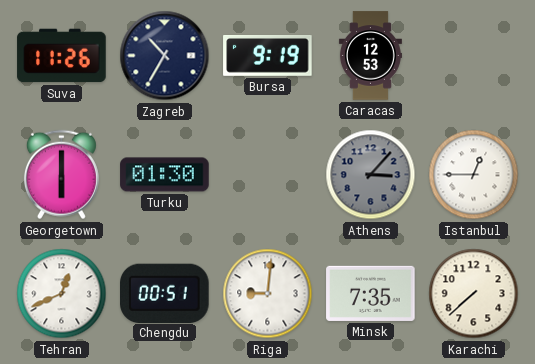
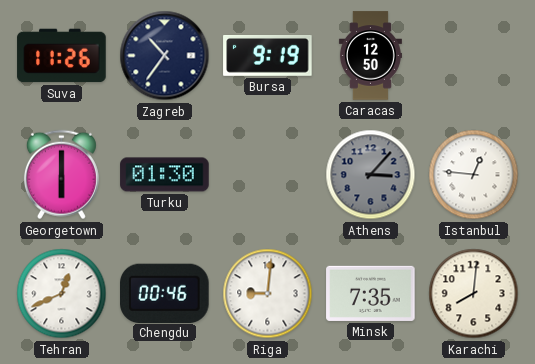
Zagreb: 10:35 -> 10:36 (165, 56)
Caracas: 12:53 -> 12:50 (370, 56)
Istanbul: 12:45 -> 12:46 (474, 175)
Chengdu: 00:51 -> 00:46 (165, 293)
Karachi: 7:38 -> 8:01 (474, 294)
